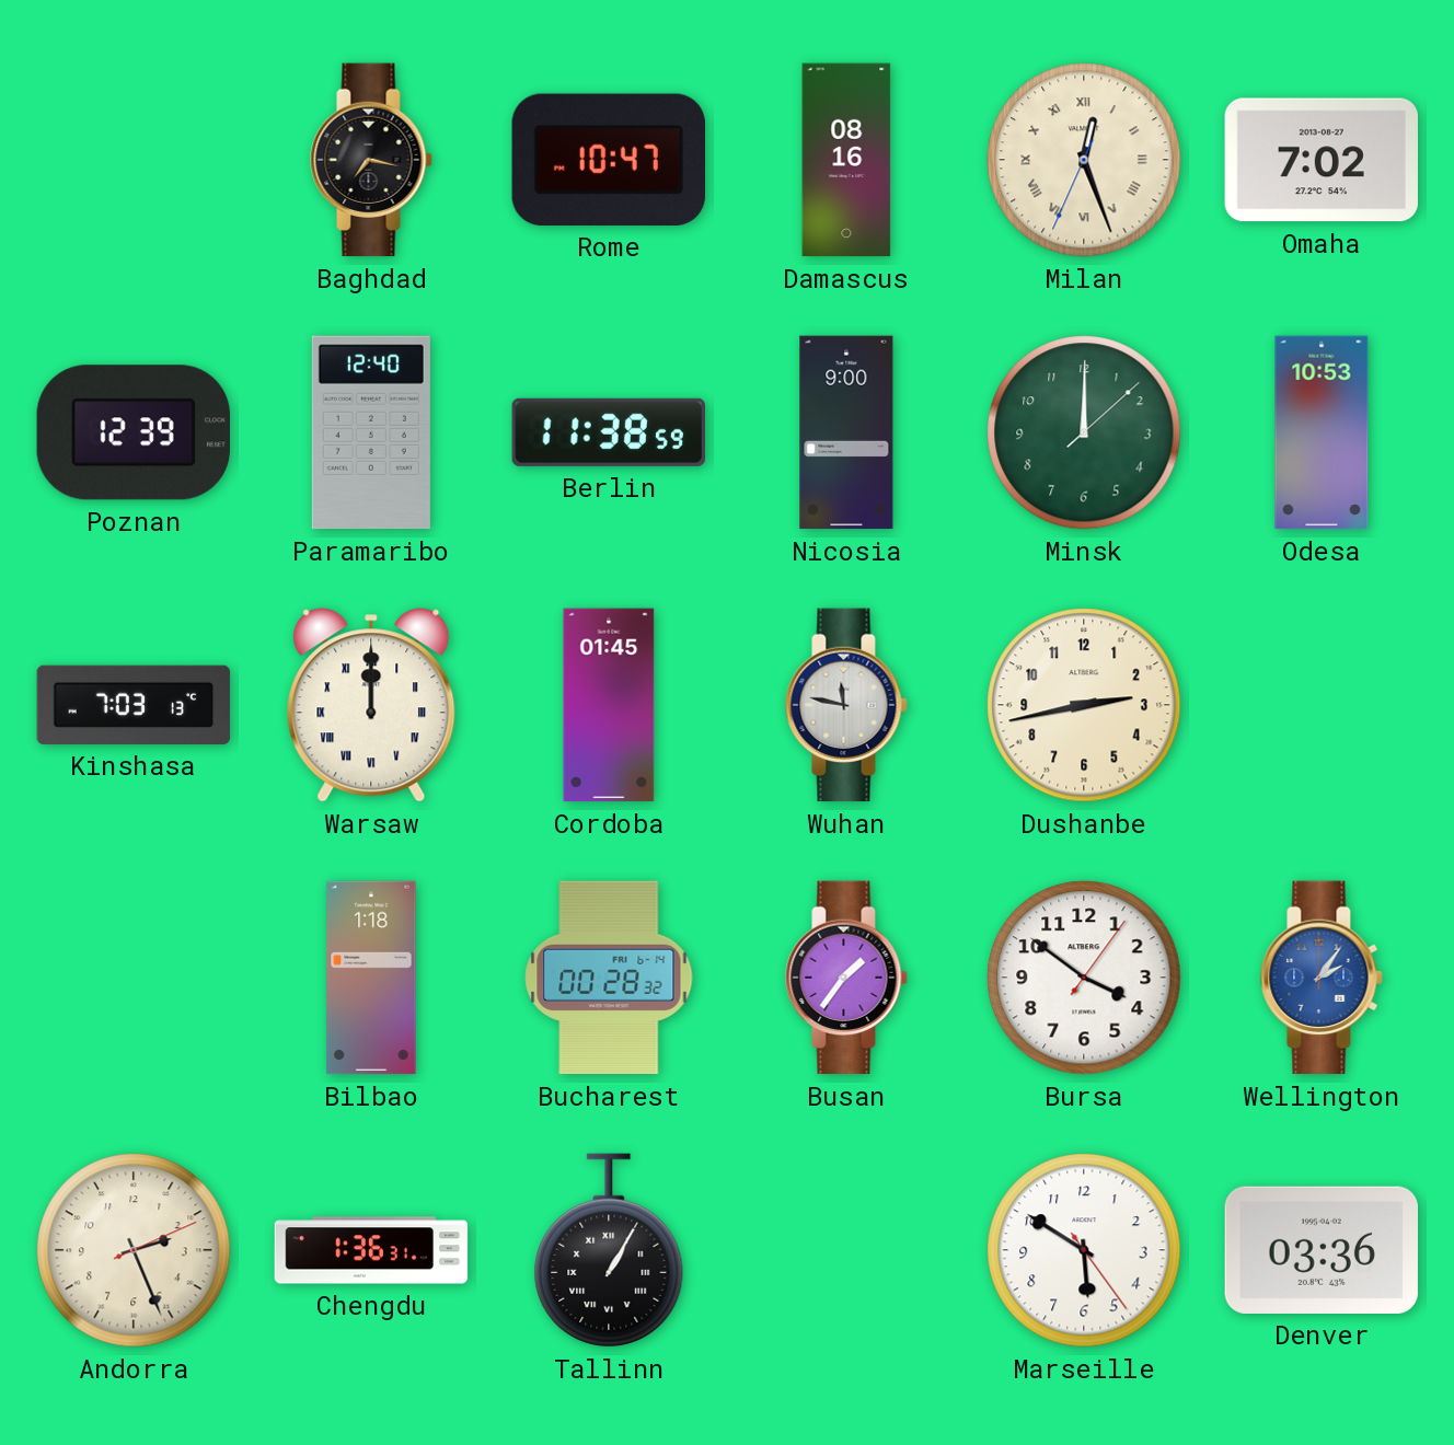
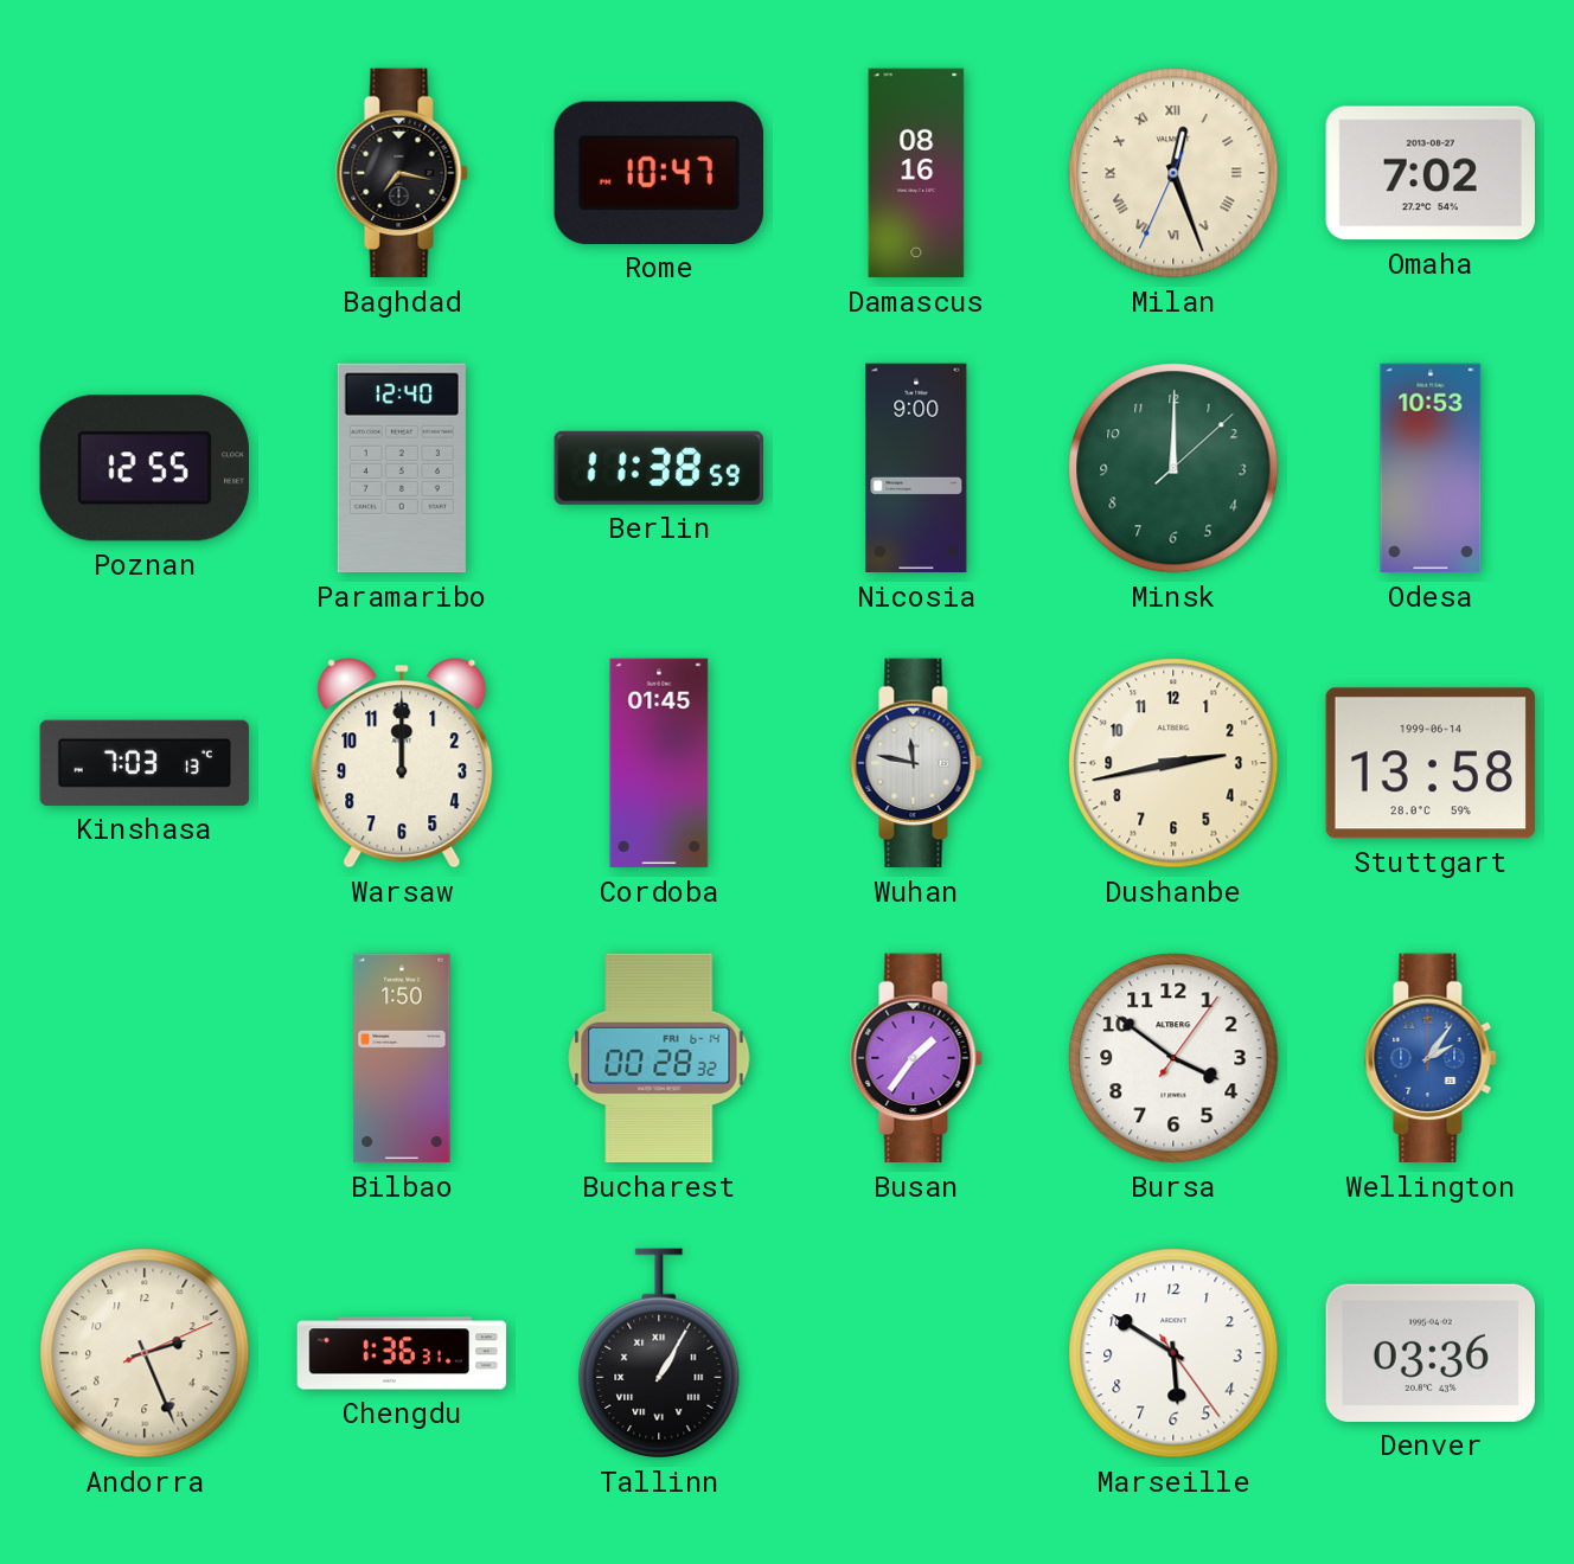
Poznan: 12:39 -> 12:55 (145, 468)
Warsaw numerals: Roman -> Arabic (402, 763)
Stuttgart: none -> 13:58 (1431, 763)
Bilbao: 1:18 -> 1:50 (402, 1058)
